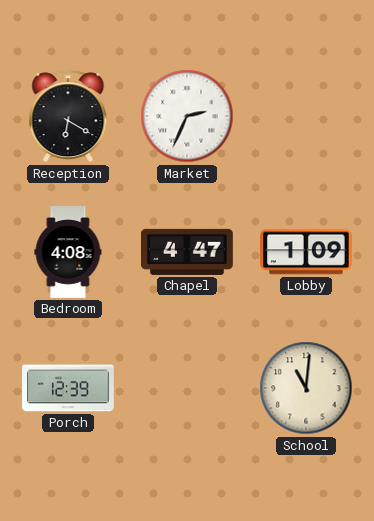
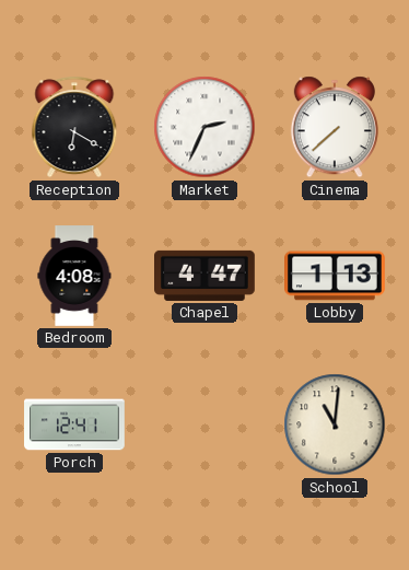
Cinema: none -> 7:38 (335, 127)
Lobby: 1:09 -> 1:13 (336, 276)
Porch: 12:39 -> 12:41 (74, 424)
